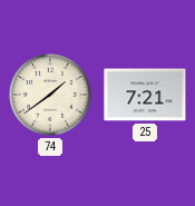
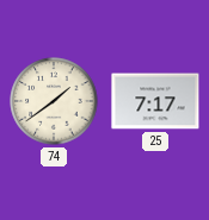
25: 7:21 -> 7:17 (155, 101)
